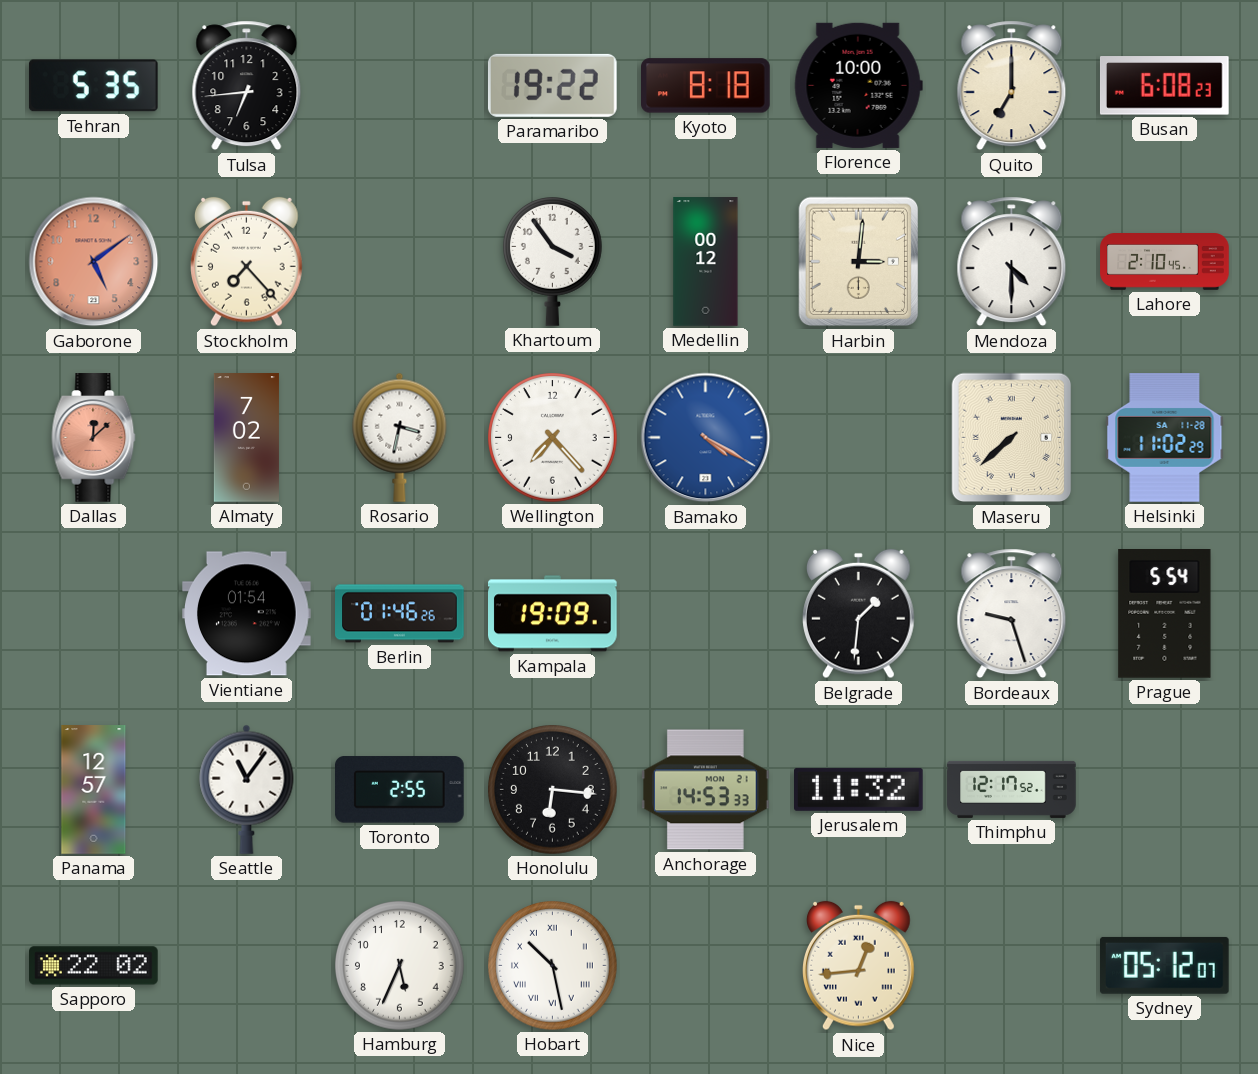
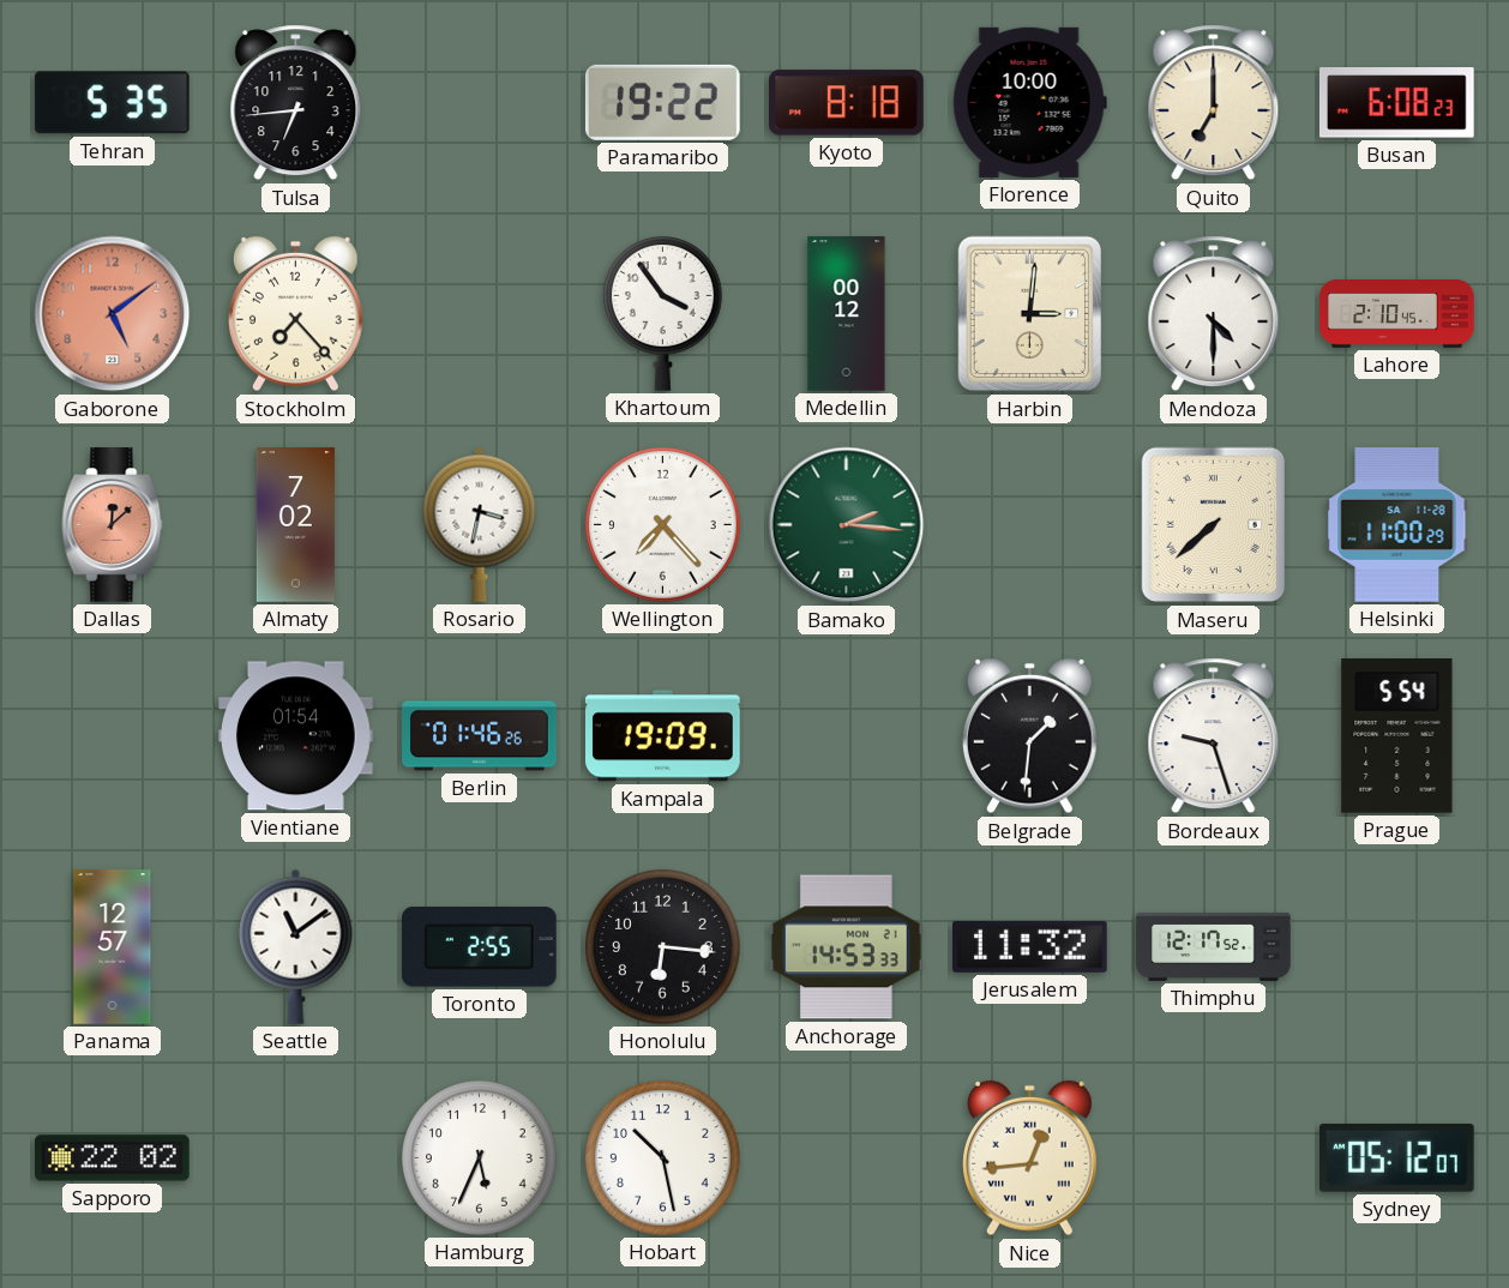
Bamako: 4:20 -> 2:16 (847, 525)
Bamako dial: blue -> green (847, 525)
Helsinki: 11:02 -> 11:00 (1397, 525)
Seattle: 11:06 -> 11:09 (296, 946)
Hobart numerals: Roman -> Arabic (663, 1158)
